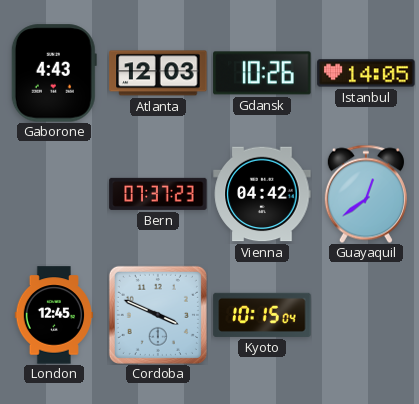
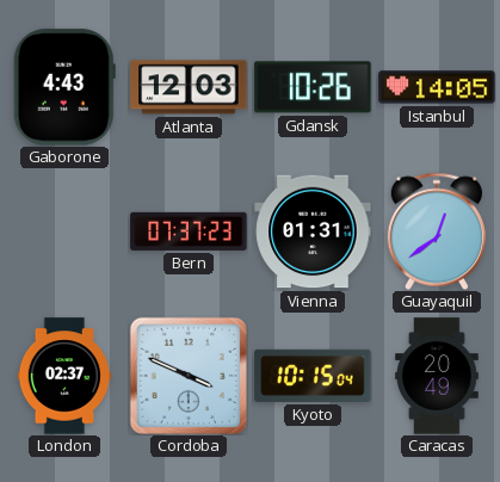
Vienna: 04:42 -> 01:31 (313, 231)
London: 12:45 -> 02:37 (64, 376)
Caracas: none -> 20:49 (437, 376)
